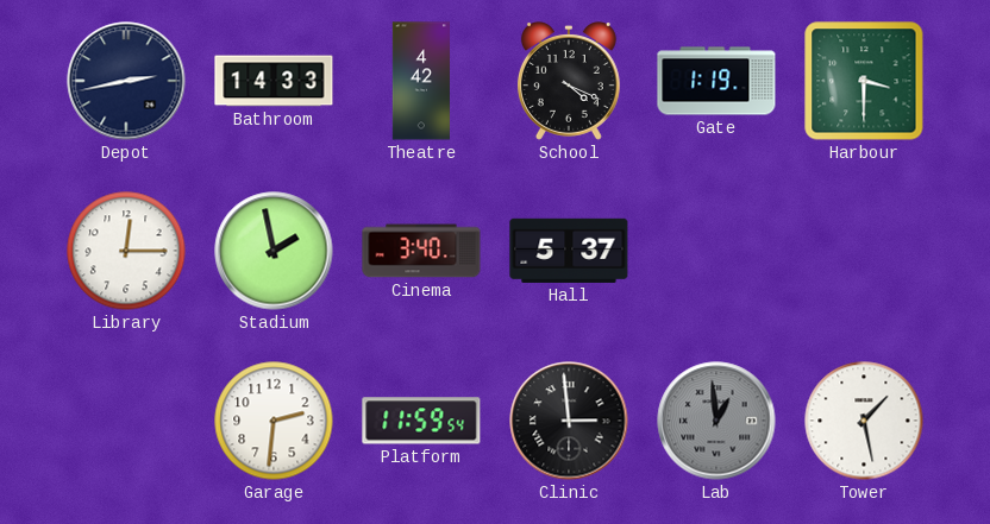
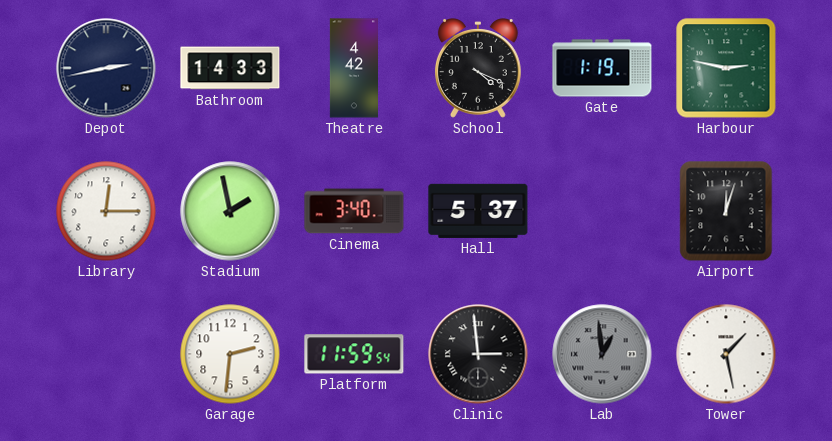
Harbour: 3:30 -> 2:47 (726, 68)
Airport: none -> 12:03 (726, 211)
